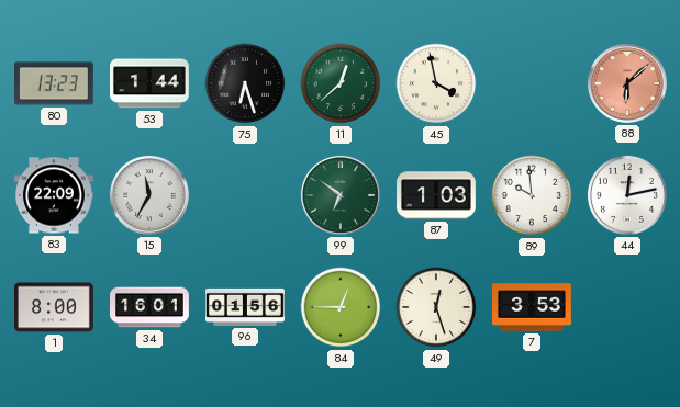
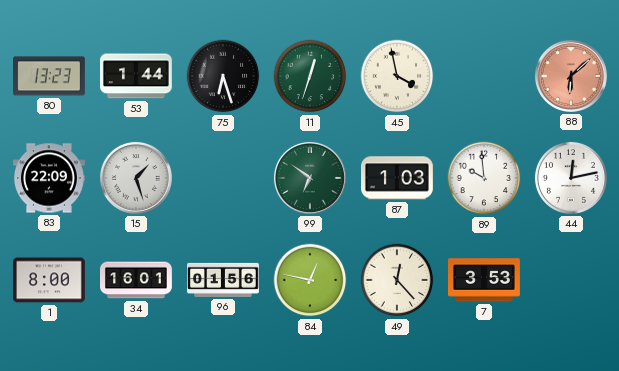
11: 12:38 -> 12:33 (310, 76)
15: 11:35 -> 1:27 (136, 178)
84: 12:45 -> 12:47 (310, 280)
49: 12:27 -> 12:23 (397, 280)
